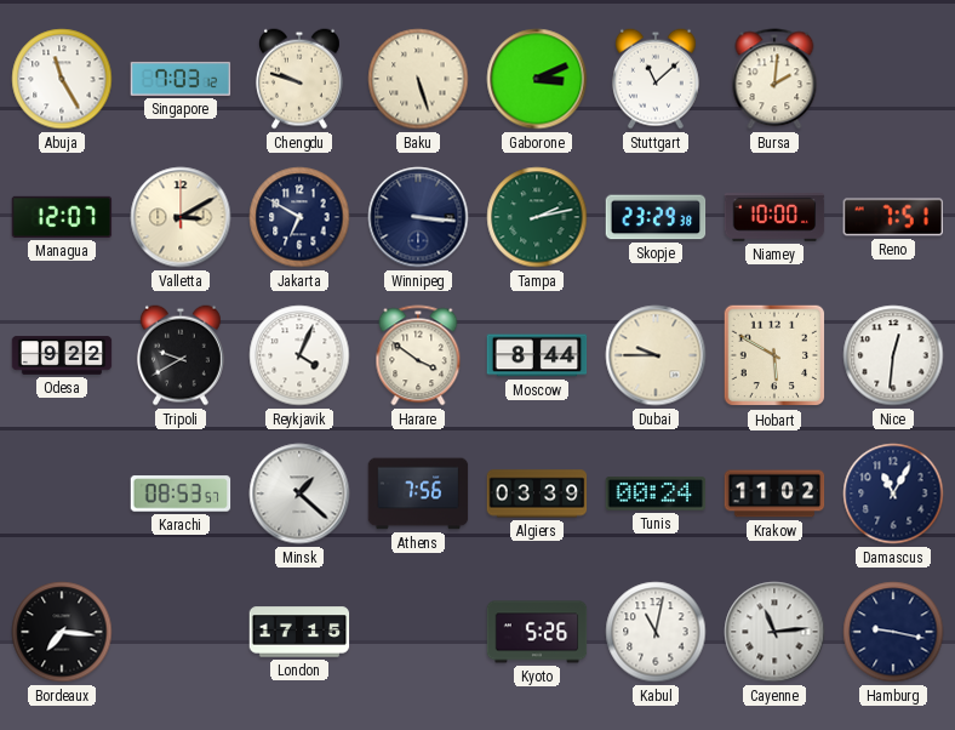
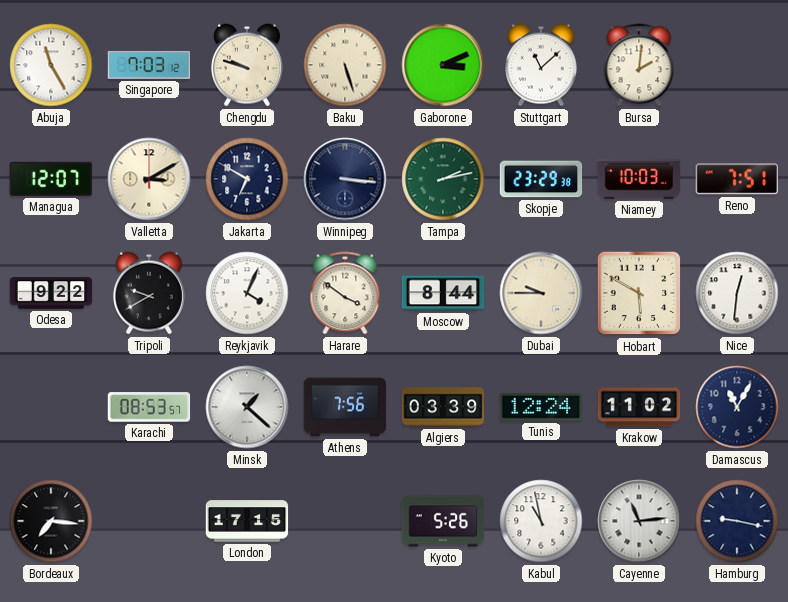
Niamey: 10:00 -> 10:03 (639, 180)
Tunis: 00:24 -> 12:24 (541, 407)
Kabul: 11:02 -> 10:58 (541, 521)
